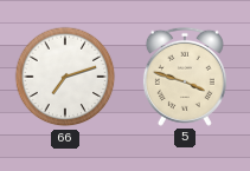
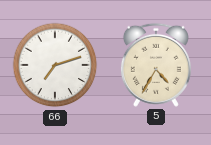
5: 3:48 -> 4:35 (156, 65)
